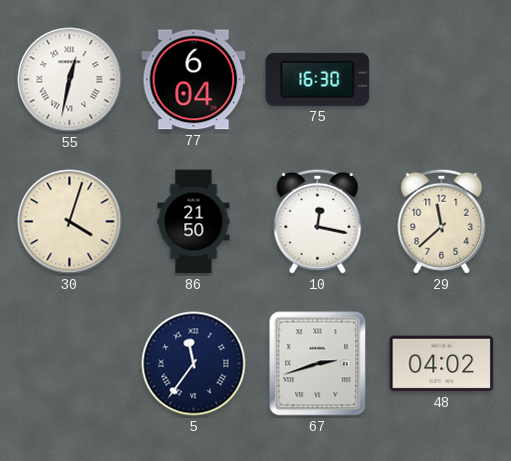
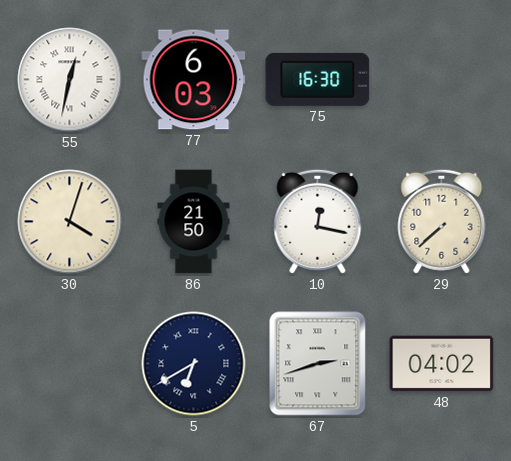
77: 6:04 -> 6:03 (194, 80)
29: 11:38 -> 7:38 (442, 221)
5: 11:36 -> 6:40 (194, 364)
